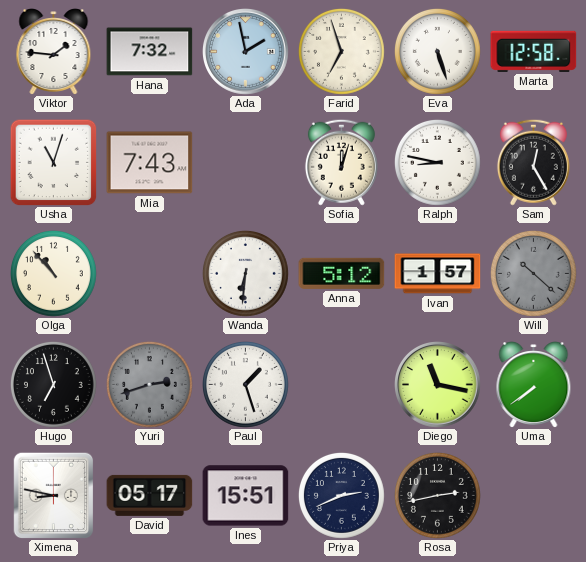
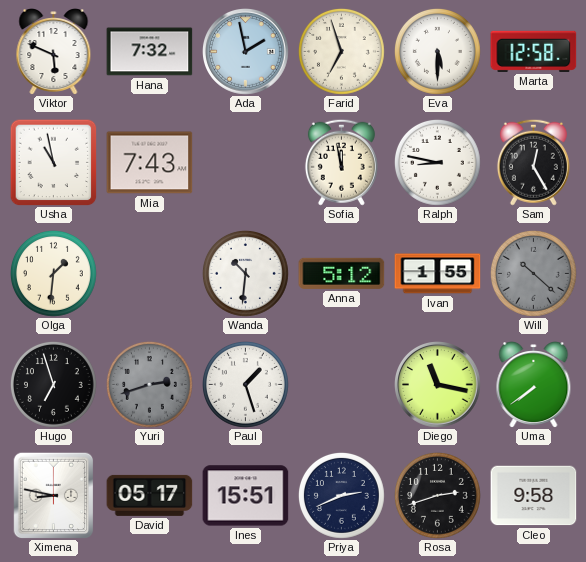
Viktor: 1:46 -> 5:49 (54, 52)
Eva: 5:27 -> 5:30 (437, 51)
Usha: 11:03 -> 10:58 (53, 162)
Sofia: 12:03 -> 11:58 (341, 162)
Olga: 10:53 -> 1:31 (53, 273)
Wanda: 6:31 -> 10:31 (245, 273)
Ivan: 1:57 -> 1:55 (438, 274)
Rosa: 2:43 -> 2:42 (437, 495)
Cleo: none -> 9:58 (534, 496)
